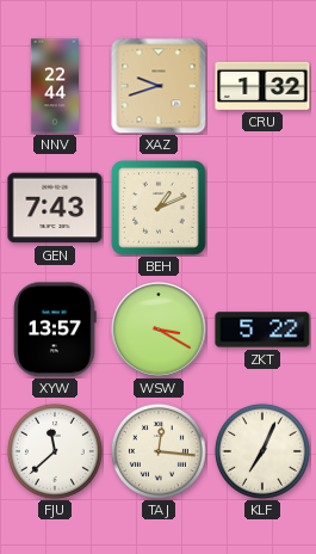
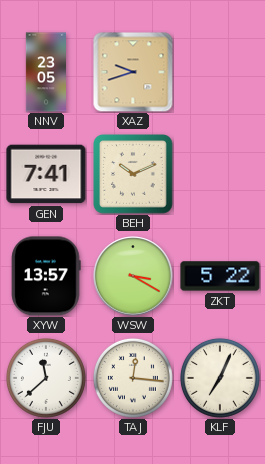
NNV: 22:44 -> 23:05 (45, 72)
CRU: 1:32 -> none (262, 86)
GEN: 7:43 -> 7:41 (46, 174)
BEH: 1:11 -> 10:11 (134, 175)
